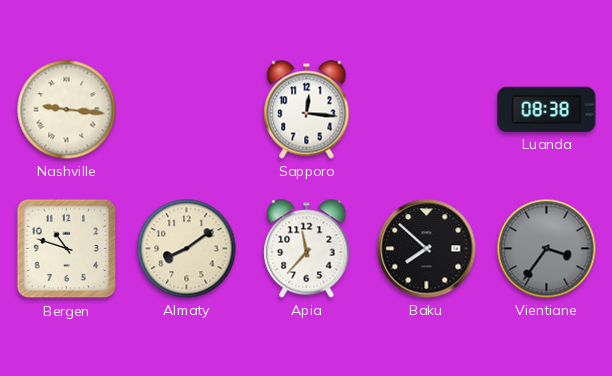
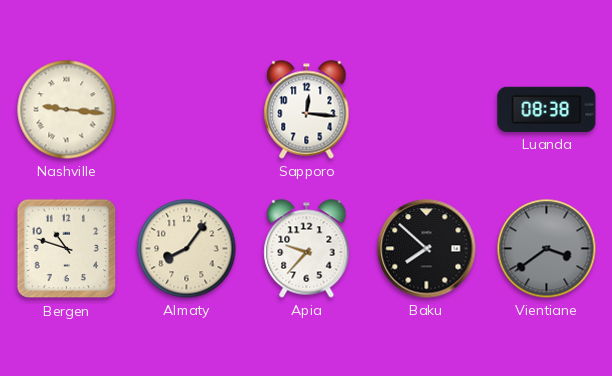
Almaty: 8:09 -> 8:06 (187, 249)
Apia: 11:37 -> 9:37 (307, 249)
Vientiane: 3:36 -> 3:39 (547, 249)
